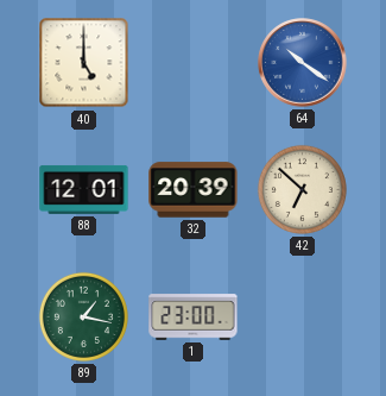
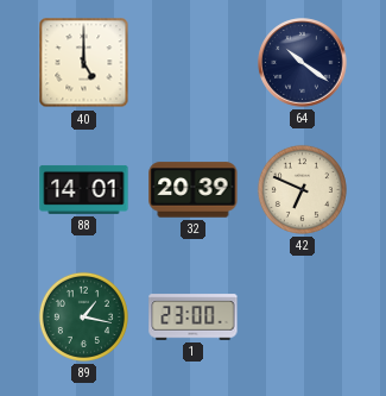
64 dial: blue -> navy (303, 63)
88: 12:01 -> 14:01 (84, 189)
42: 6:52 -> 6:49 (302, 189)
